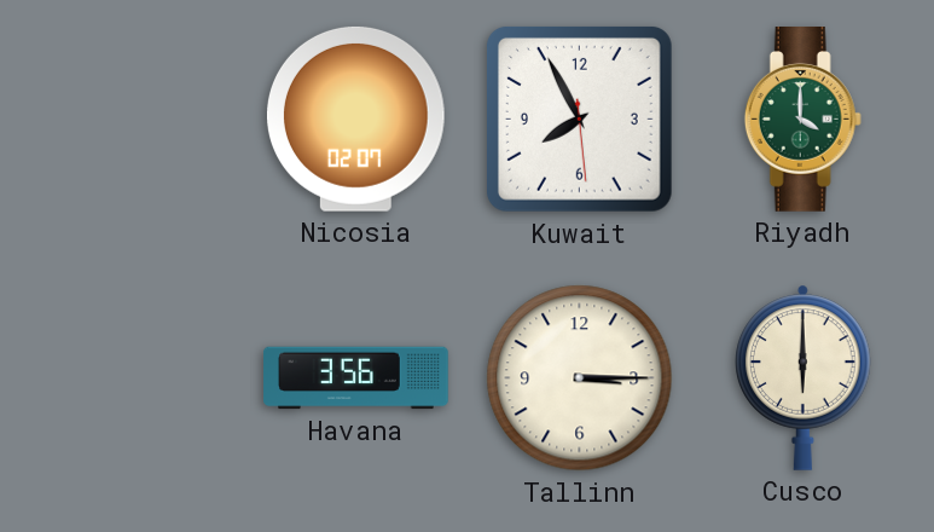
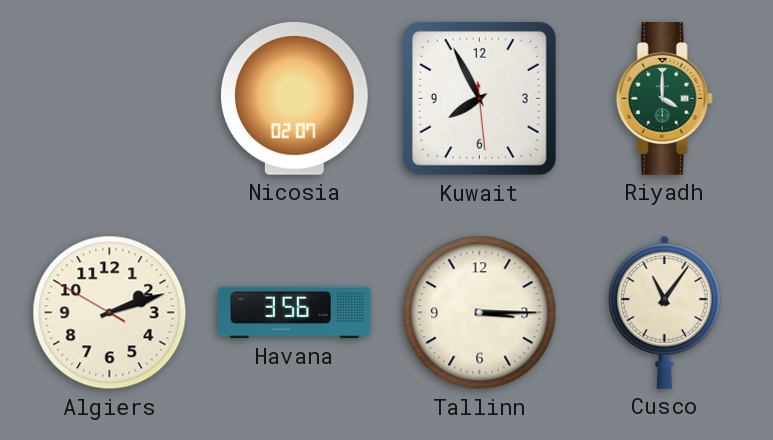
Algiers: none -> 2:11 (110, 313)
Cusco: 6:00 -> 11:06 (665, 312)
